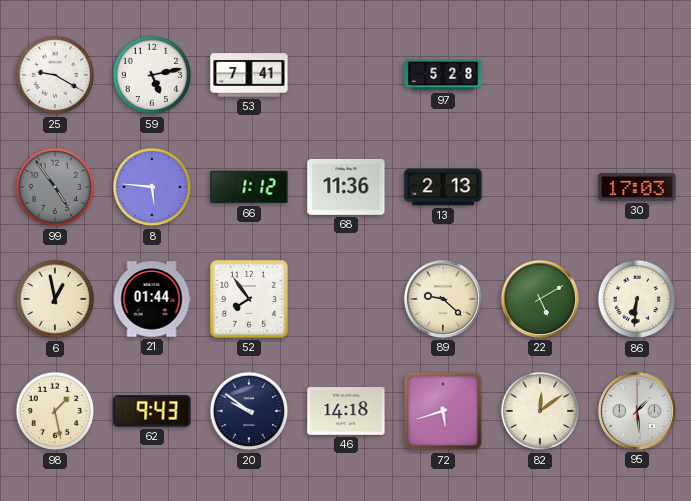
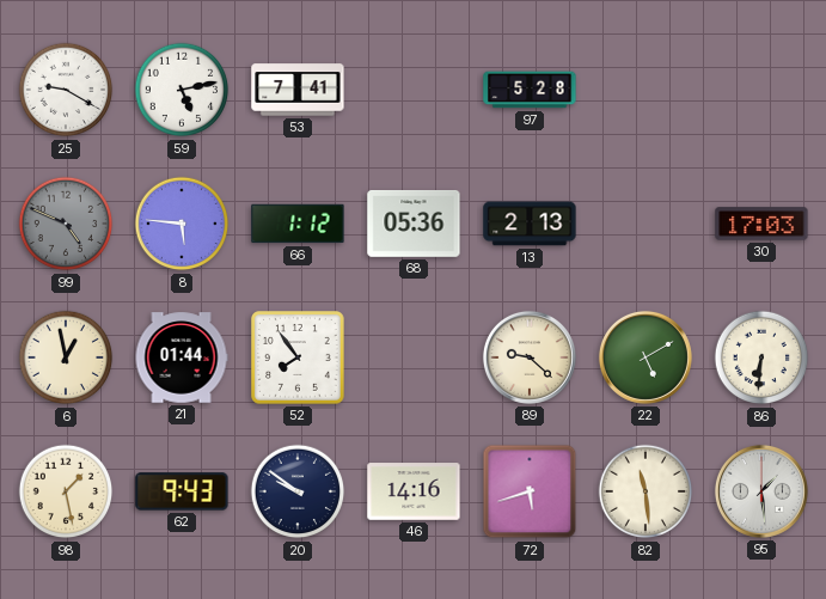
99: 4:54 -> 4:49 (66, 224)
68: 11:36 -> 05:36 (414, 225)
46: 14:18 -> 14:16 (414, 491)
82: 12:09 -> 11:29 (645, 491)
